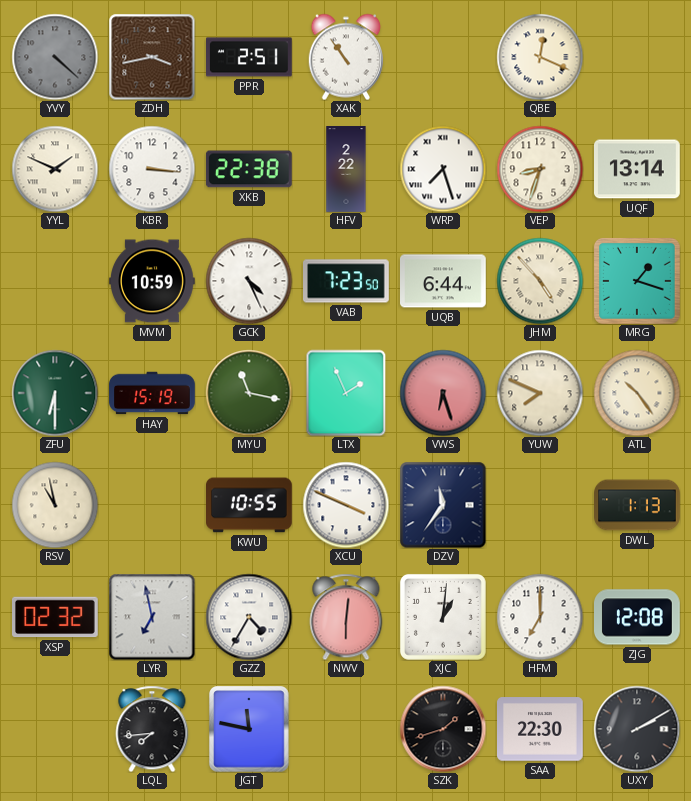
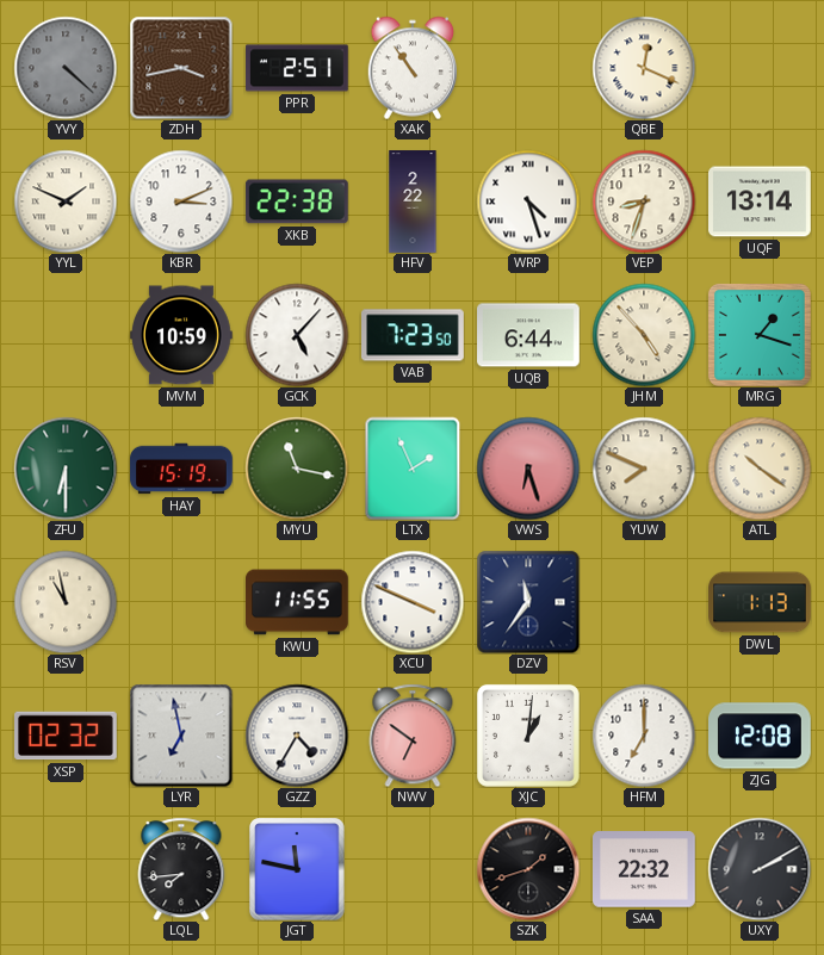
KBR: 3:16 -> 3:11 (181, 201)
WRP: 7:27 -> 4:27 (528, 201)
GCK: 4:26 -> 5:07 (297, 335)
ATL: 10:24 -> 10:21 (760, 469)
KWU: 10:55 -> 11:55 (298, 602)
NWV: 6:01 -> 6:51 (413, 736)
SAA: 22:30 -> 22:32 (645, 869)
